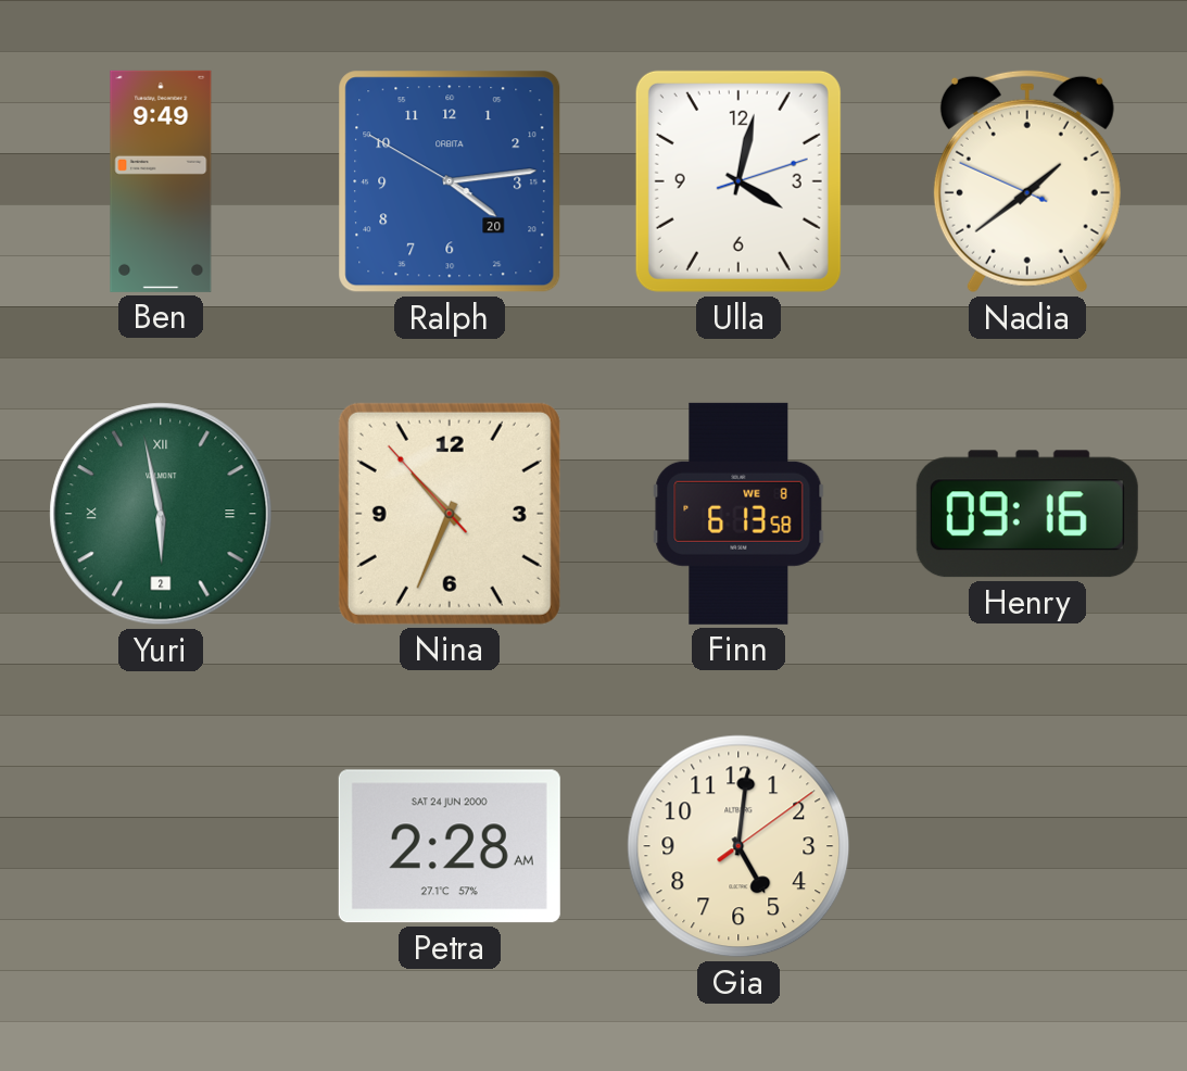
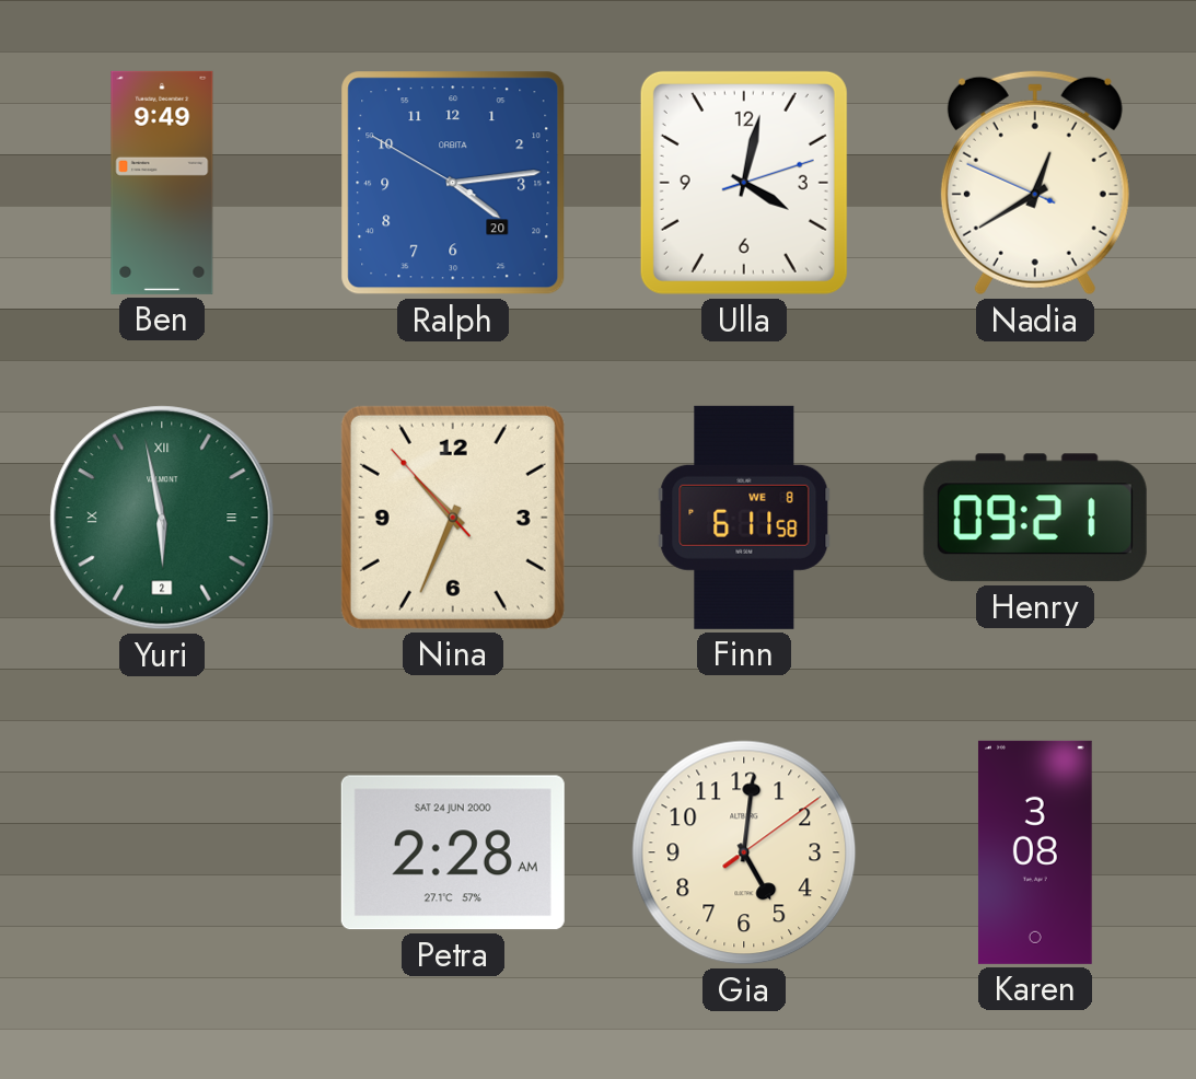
Nadia: 1:38 -> 12:39 (1035, 183)
Finn: 6:13 -> 6:11 (744, 518)
Henry: 09:16 -> 09:21 (1035, 518)
Karen: none -> 3:08 (1035, 852)
